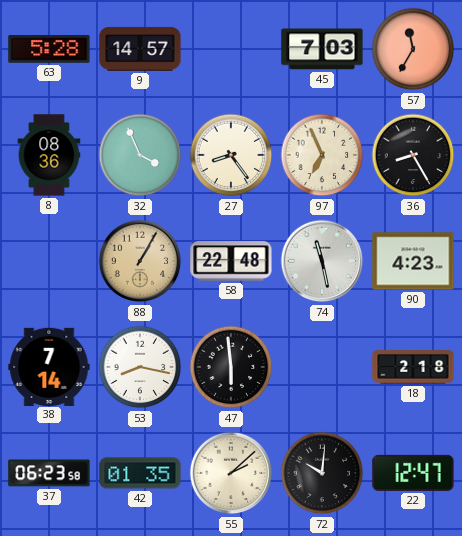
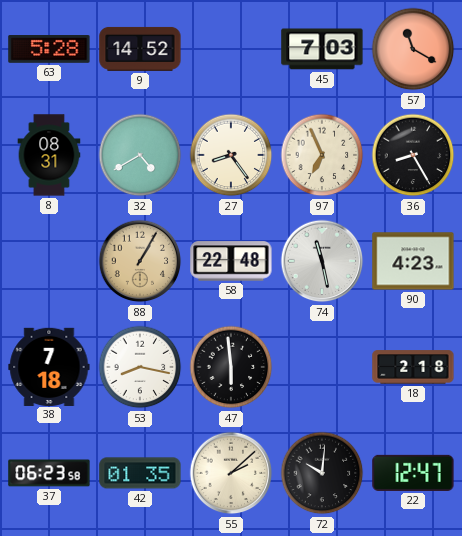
9: 14:57 -> 14:52 (140, 49)
57: 11:35 -> 11:20 (413, 49)
8: 08:36 -> 08:31 (49, 155)
32: 3:56 -> 4:40 (140, 155)
38: 7:14 -> 7:18 (49, 366)
